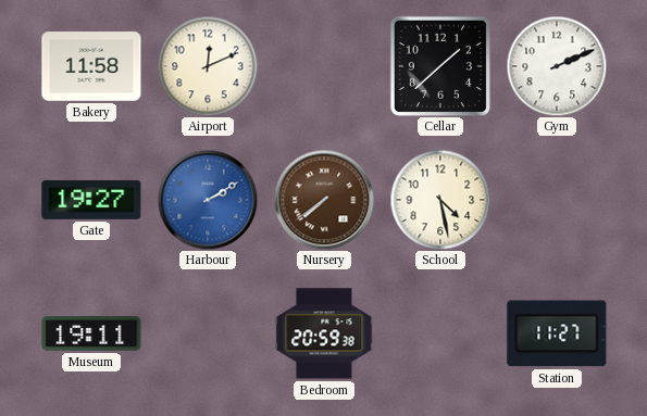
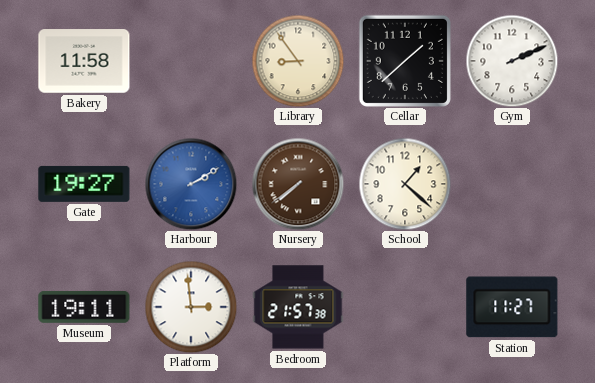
Airport: 12:11 -> none (208, 66)
Library: none -> 8:54 (298, 61)
School: 4:28 -> 1:22 (405, 184)
Platform: none -> 2:59 (191, 307)
Bedroom: 20:59 -> 21:57 (298, 307)
